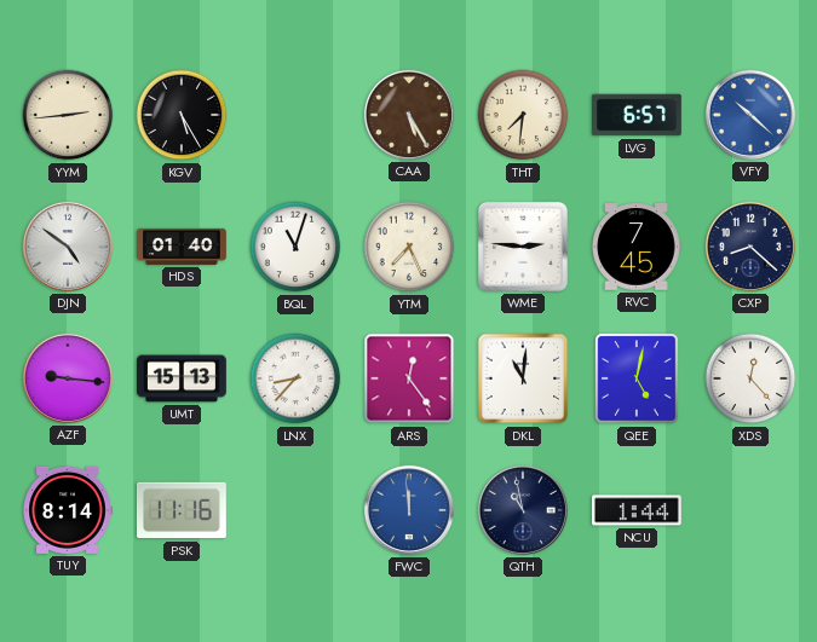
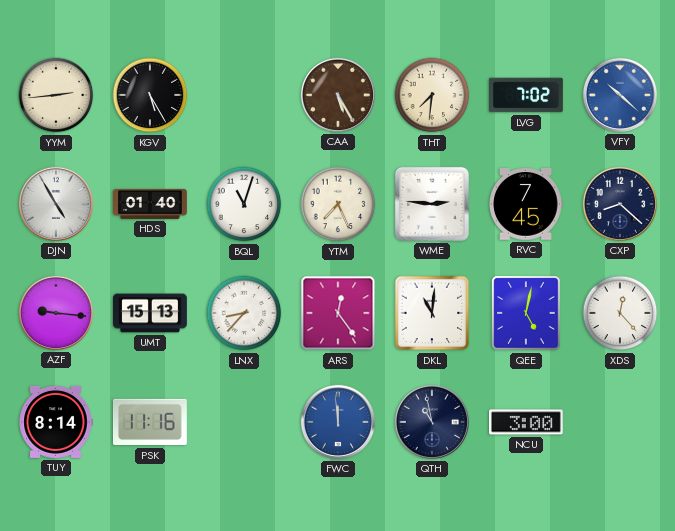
LVG: 6:57 -> 7:02 (527, 95)
DJN: 4:51 -> 4:55 (56, 204)
NCU: 1:44 -> 3:00 (527, 422)
